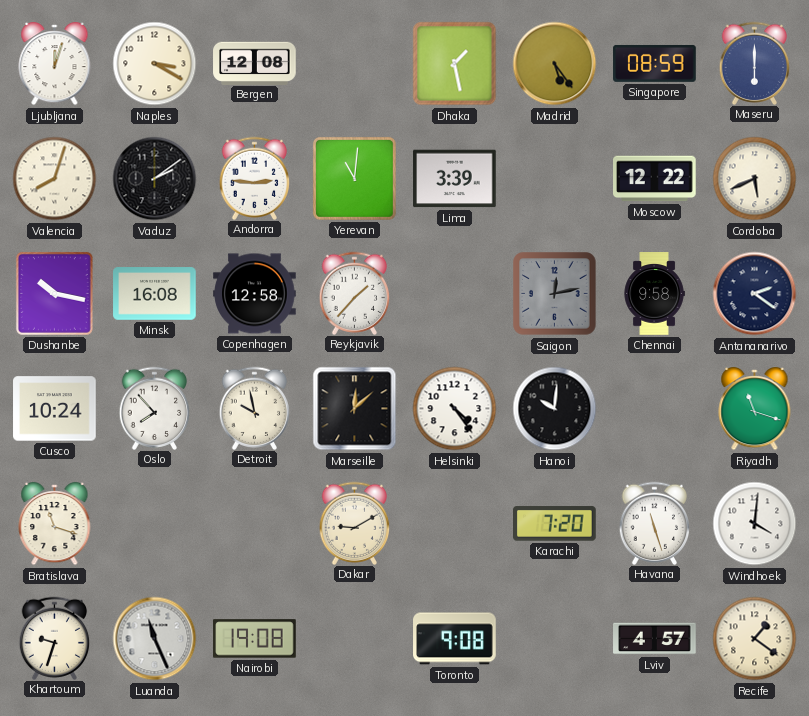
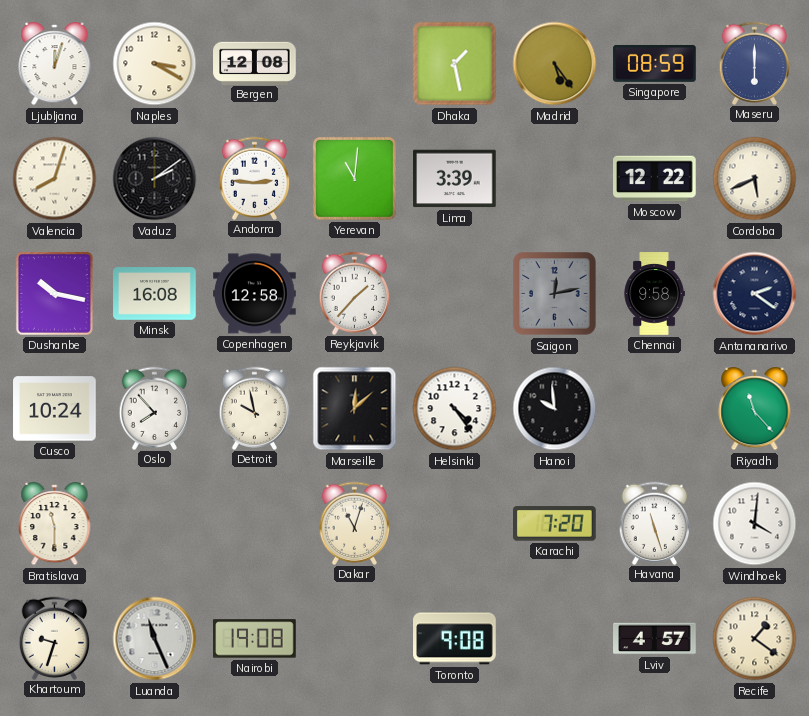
Hanoi: 10:01 -> 9:59 (555, 409)
Riyadh: 11:18 -> 11:23 (755, 410)
Bratislava: 11:18 -> 11:30 (55, 525)
Dakar: 9:10 -> 11:03 (355, 523)
